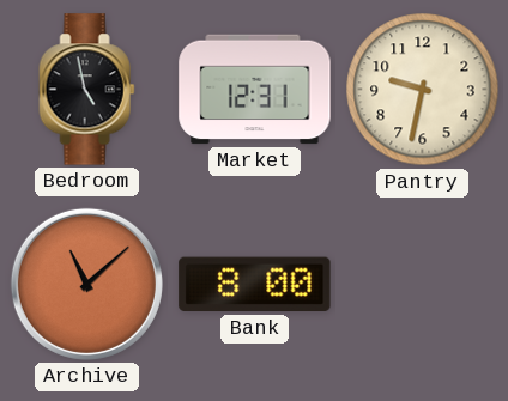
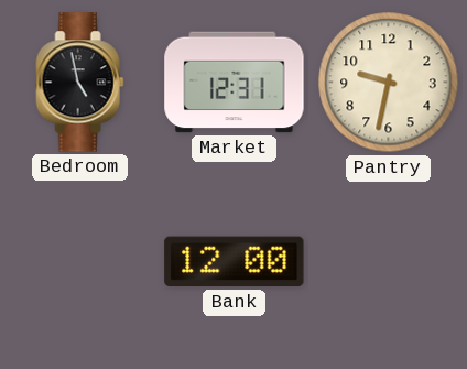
Archive: 11:08 -> none (86, 284)
Bank: 8:00 -> 12:00 (235, 262)
